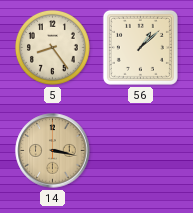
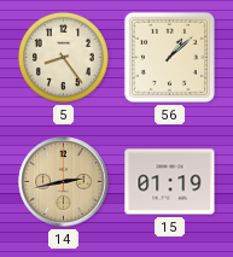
14: 3:17 -> 2:43 (64, 182)
15: none -> 01:19 (170, 182)
